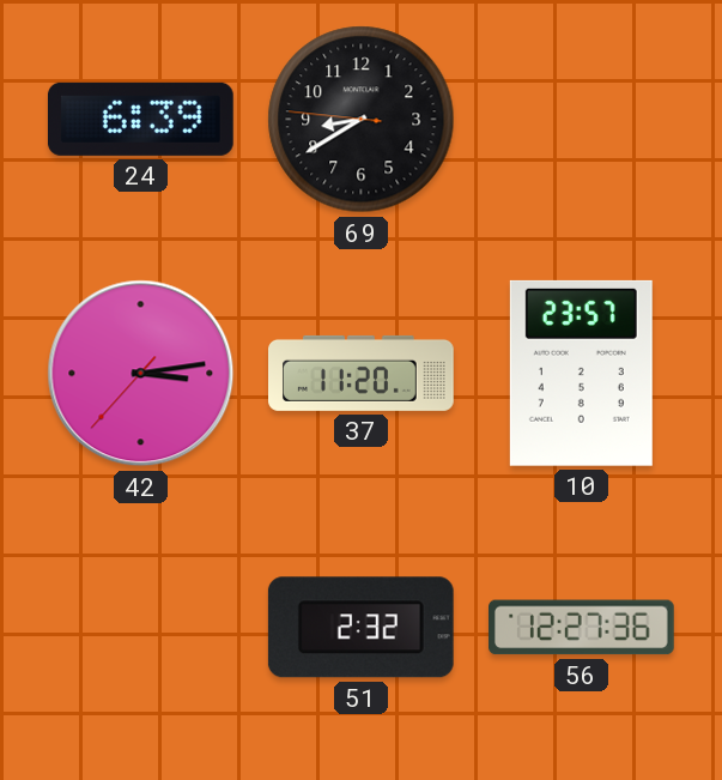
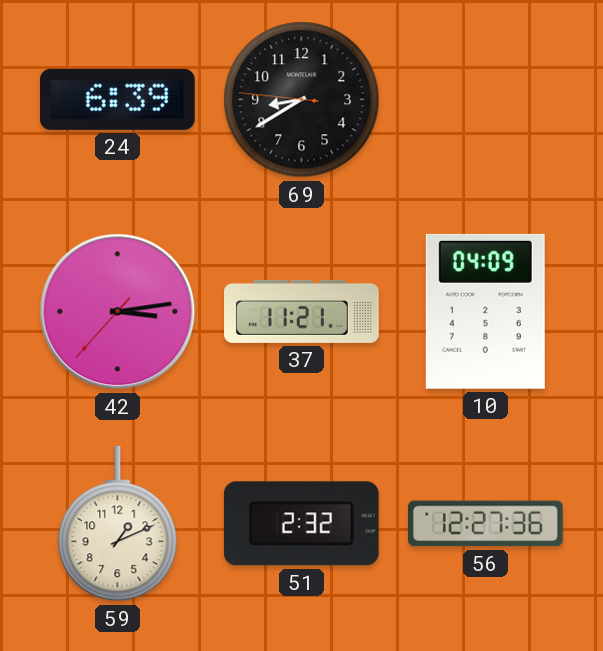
37: 11:20 -> 11:21 (302, 311)
10: 23:57 -> 04:09 (485, 311)
59: none -> 1:11 (118, 524)
